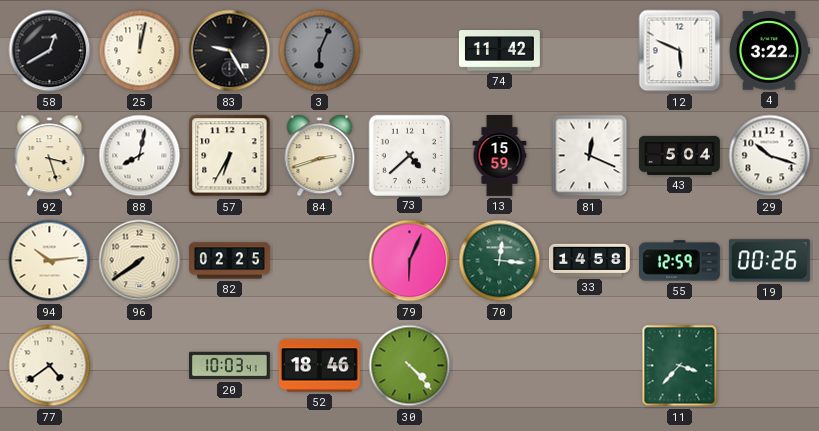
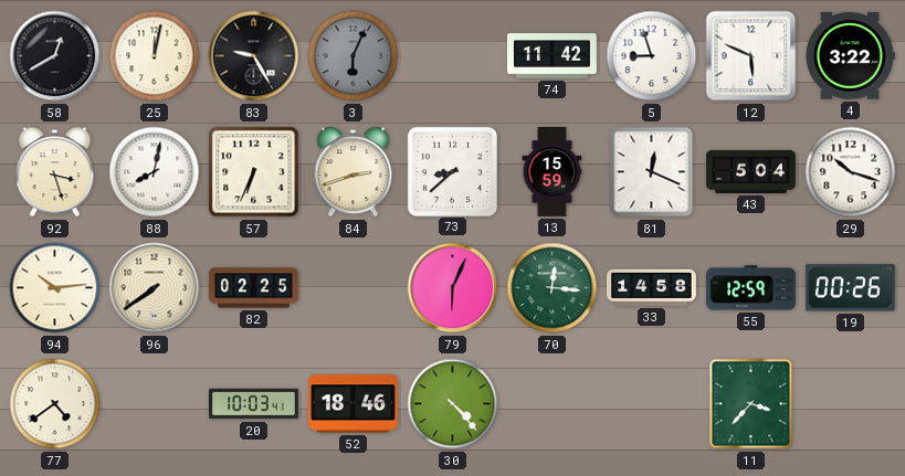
5: none -> 8:57 (652, 56)
57: 6:35 -> 6:34 (254, 172)
73: 4:38 -> 8:38 (452, 171)
